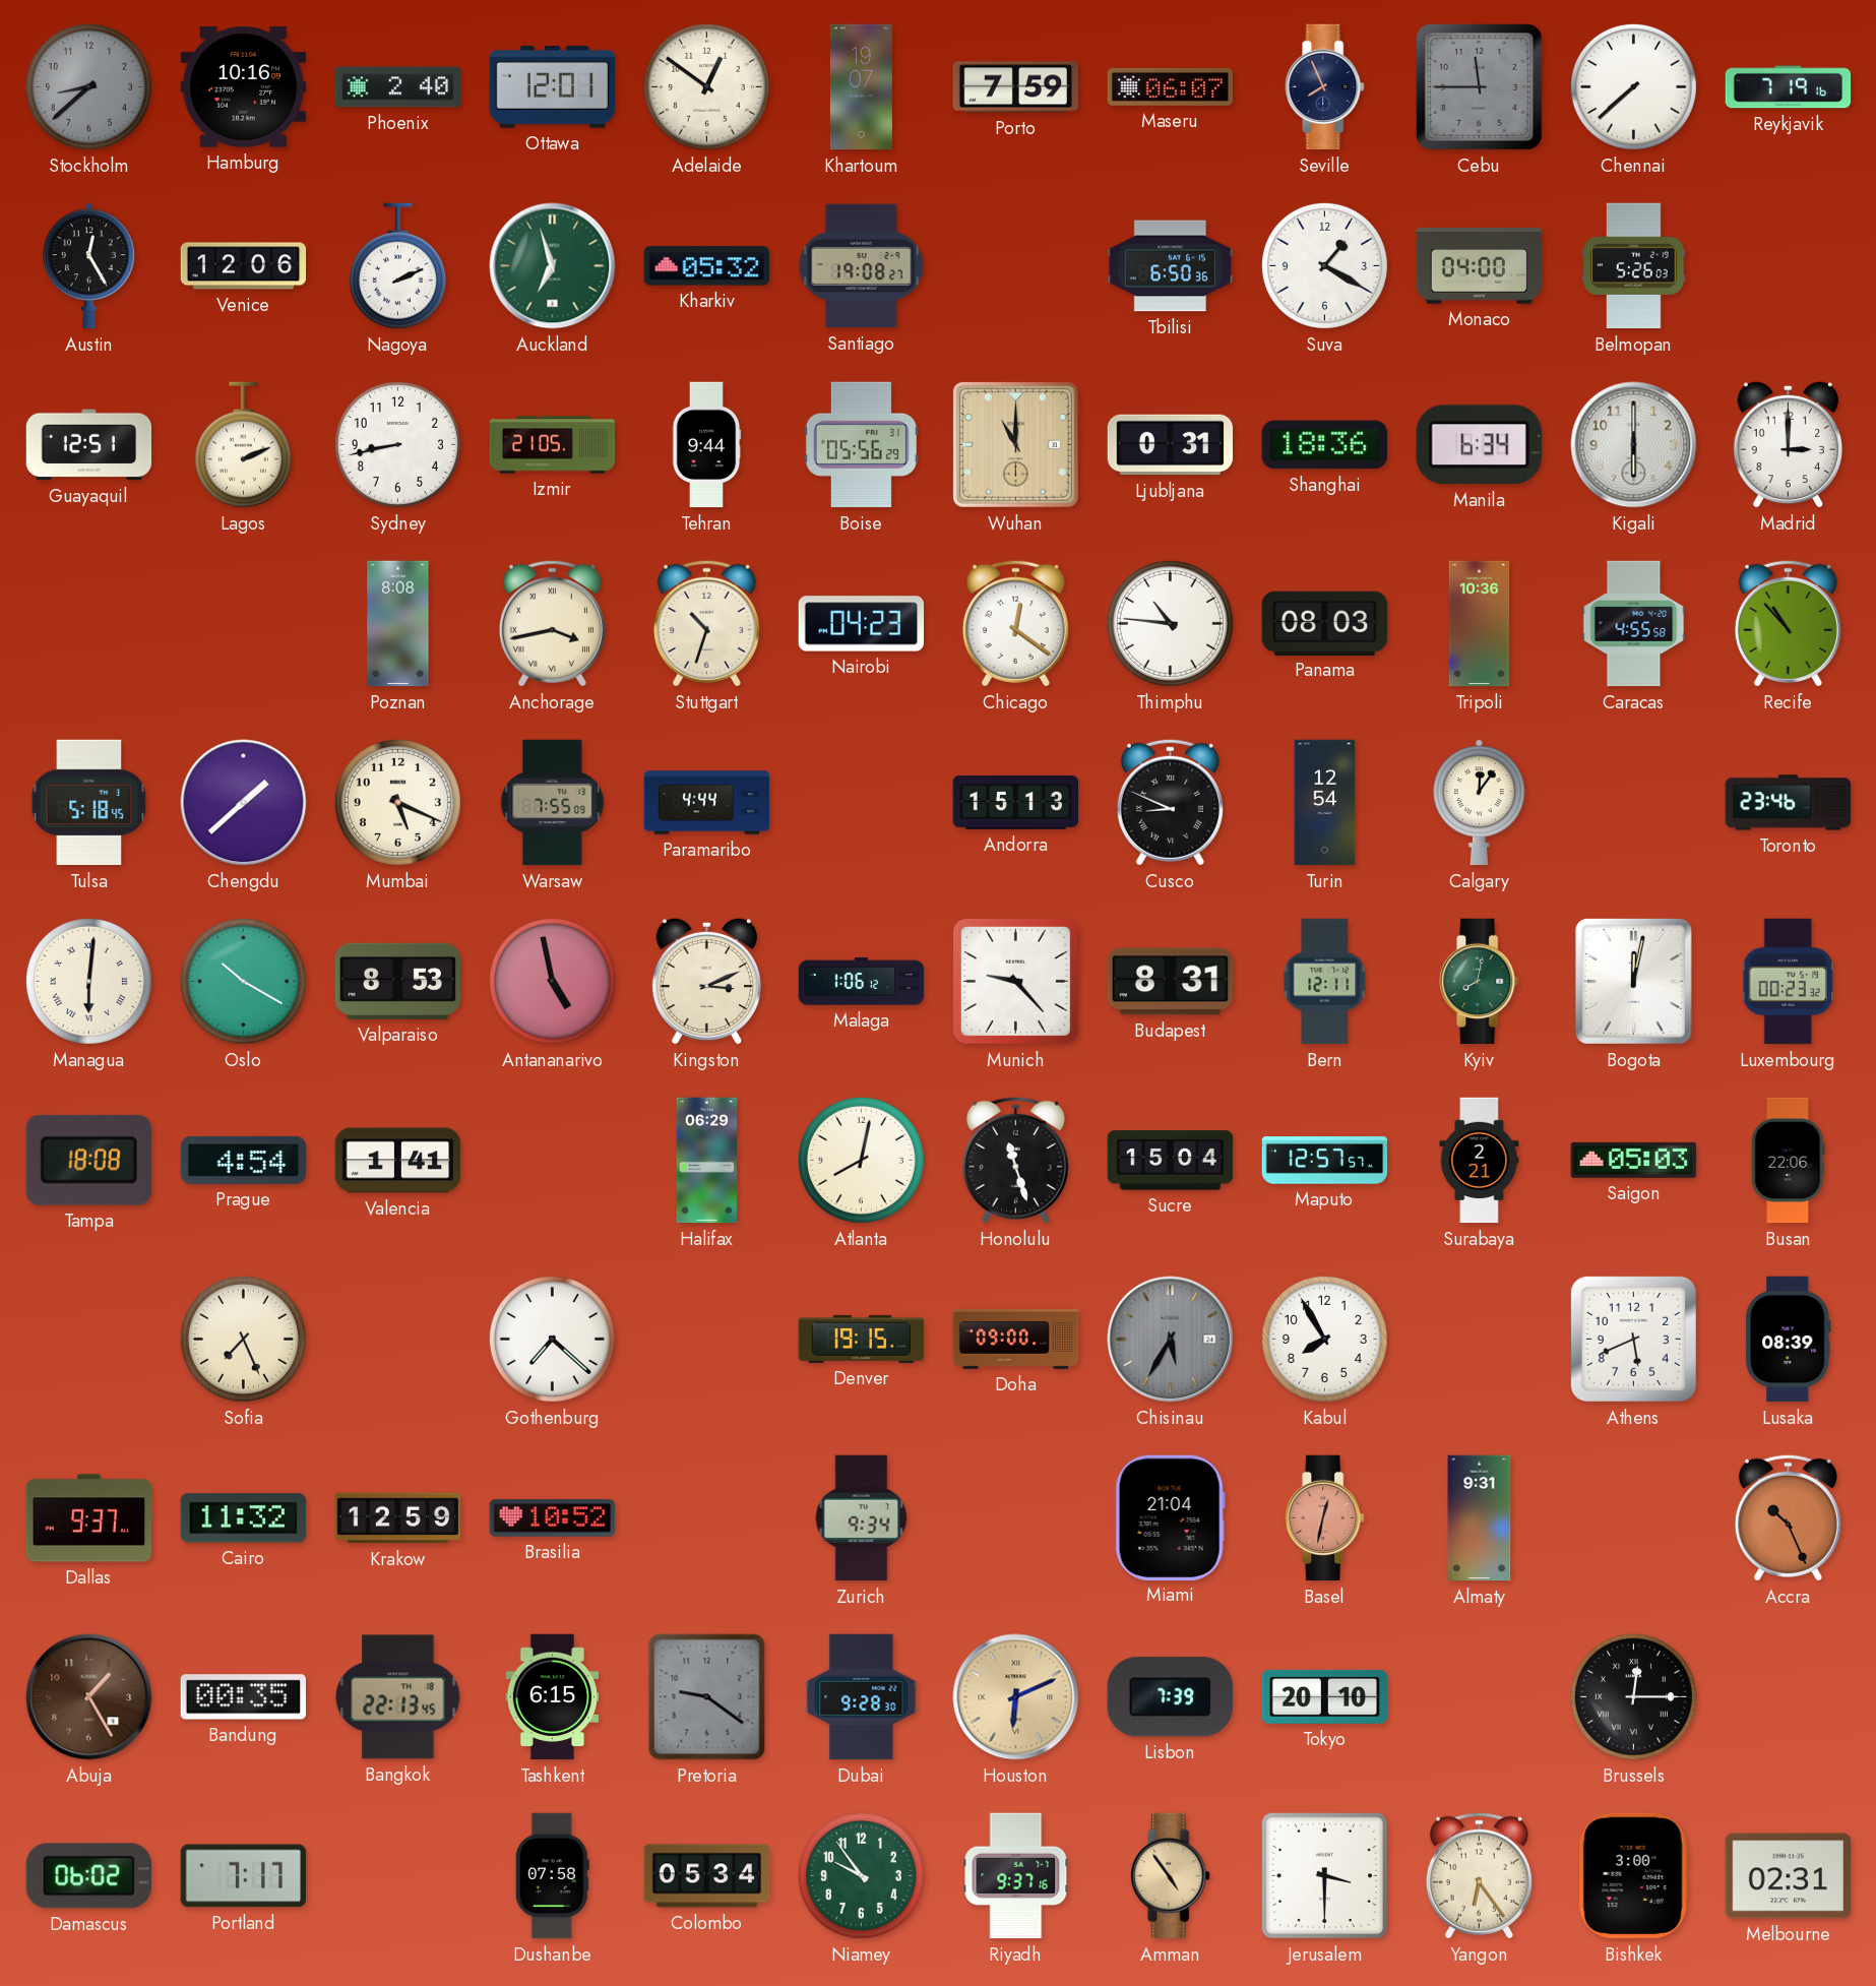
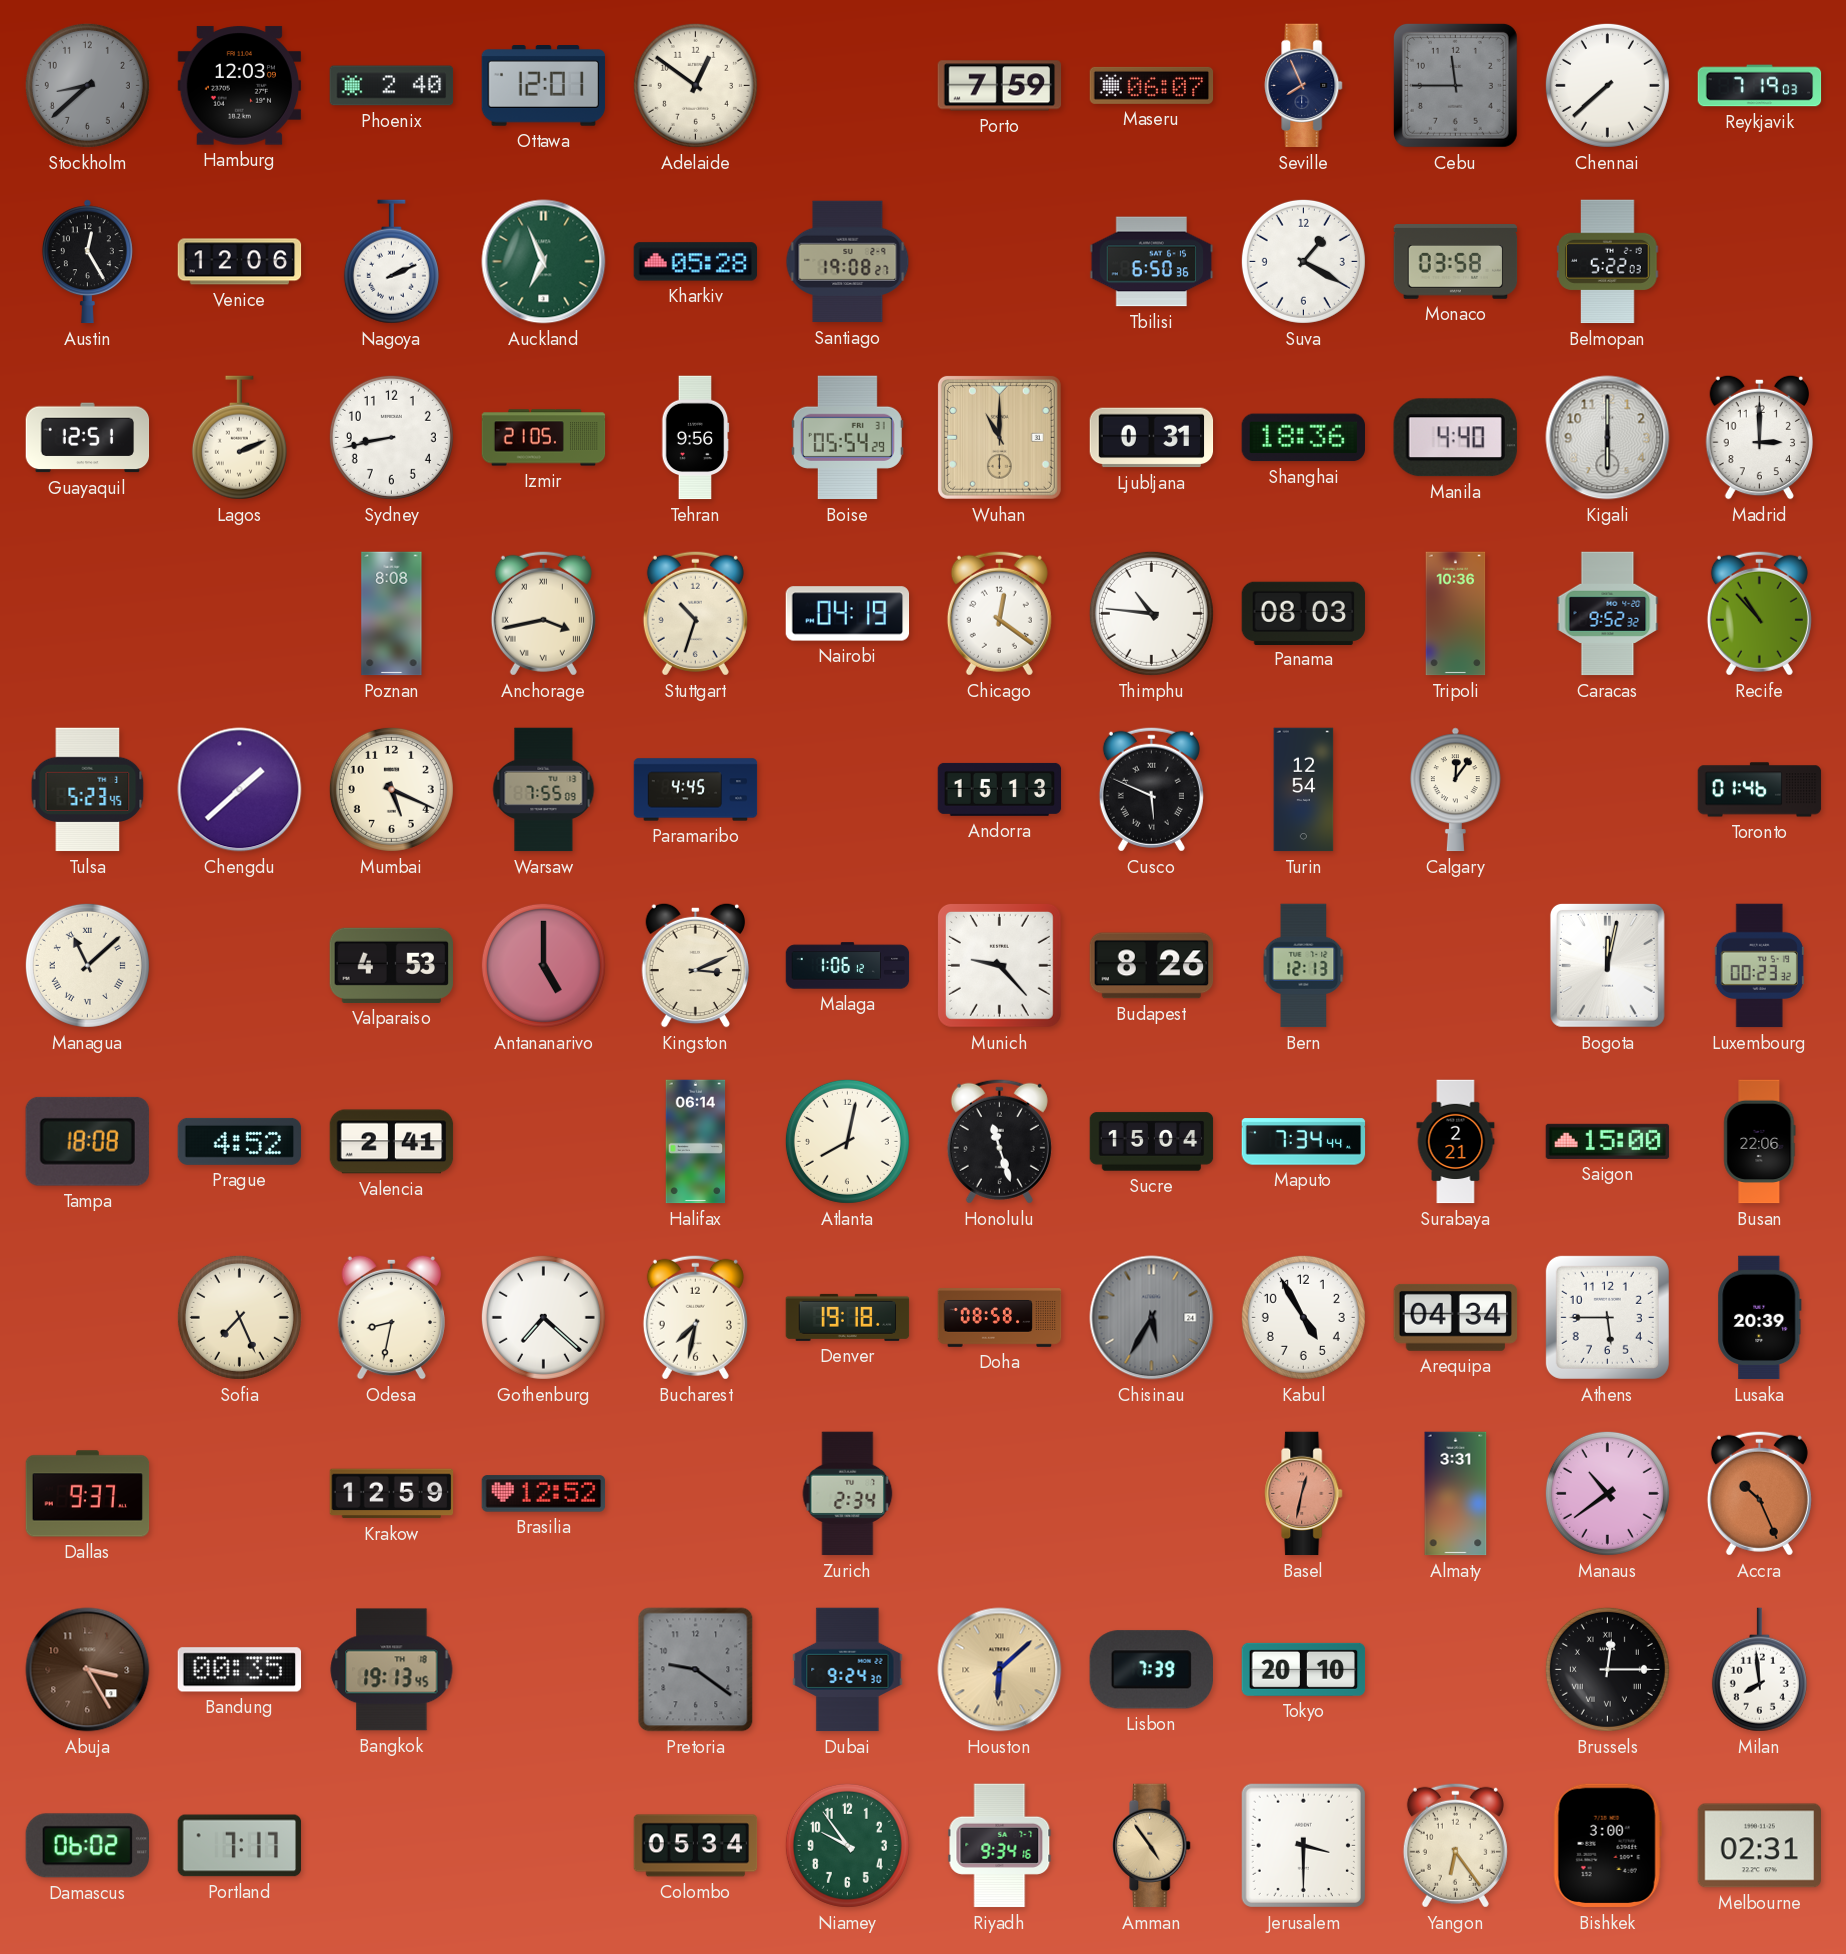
Hamburg: 10:16 -> 12:03 (240, 86)
Khartoum: 19:07 -> none (861, 87)
Reykjavik: 7:19:16 -> 7:19:03 (1760, 86)
Auckland: 6:57 -> 6:56 (544, 262)
Kharkiv: 05:32 -> 05:28 (696, 262)
Monaco: 04:00 -> 03:58 (1456, 262)
Belmopan: 5:26 -> 5:22 (1608, 262)
Tehran: 9:44 -> 9:56 (695, 438)
Boise: 05:56 -> 05:54 (847, 438)
Manila: 6:34 -> 4:40 (1455, 438)
Nairobi: 04:23 -> 04:19 (848, 614)
Caracas: 4:55 -> 9:52 (1608, 614)
Tulsa: 5:18 -> 5:23 (88, 790)
Paramaribo: 4:44 -> 4:45 (696, 790)
Cusco: 8:49 -> 5:49 (1151, 789)
Toronto: 23:46 -> 01:46 (1760, 790)
Managua: 6:01 -> 11:08 (87, 965)
Oslo: 10:20 -> none (243, 981)
Valparaiso: 8:53 -> 4:53 (392, 965)
Antananarivo: 4:58 -> 5:00 (543, 965)
Budapest: 8:31 -> 8:26 (1152, 966)
Bern: 12:11 -> 12:13 (1304, 966)
Kyiv: 8:02 -> none (1480, 982)
Prague: 4:54 -> 4:52 (240, 1141)
Valencia: 1:41 -> 2:41 (392, 1142)
Halifax: 06:29 -> 06:14 (696, 1142)
Maputo: 12:57 -> 7:34 (1304, 1142)
Saigon: 05:03 -> 15:00 (1608, 1141)
Odesa: none -> 8:32 (391, 1317)
Bucharest: none -> 7:32 (695, 1317)
Denver: 19:15 -> 19:18 (848, 1317)
Doha: 09:00 -> 08:58 (1000, 1318)
Kabul: 7:55 -> 4:55 (1303, 1317)
Arequipa: none -> 04:34 (1456, 1317)
Athens: 5:41 -> 5:45 (1607, 1317)
Lusaka: 08:39 -> 20:39 (1760, 1318)
Cairo: 11:32 -> none (243, 1518)
Brasilia: 10:52 -> 12:52 (544, 1494)
Zurich: 9:34 -> 2:34 (848, 1494)
Miami: 21:04 -> none (1170, 1517)
Almaty: 9:31 -> 3:31 (1456, 1494)
Manaus: none -> 10:39 (1607, 1493)
Abuja: 1:25 -> 3:25 (88, 1670)
Bangkok: 22:13 -> 19:13 (392, 1670)
Tashkent: 6:15 -> none (553, 1697)
Dubai: 9:28 -> 9:24 (848, 1670)
Houston: 6:11 -> 6:08 (1000, 1670)
Milan: none -> 7:59 (1759, 1670)
Dushanbe: 07:58 -> none (552, 1876)
Riyadh: 9:37 -> 9:34 (1000, 1846)
